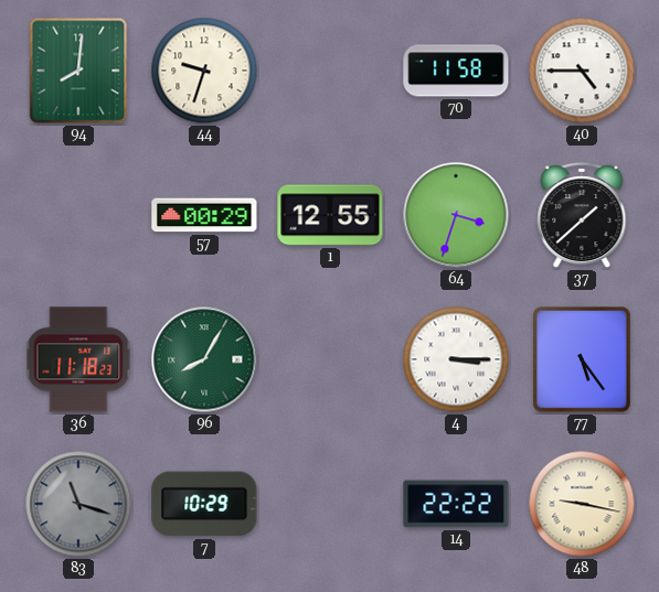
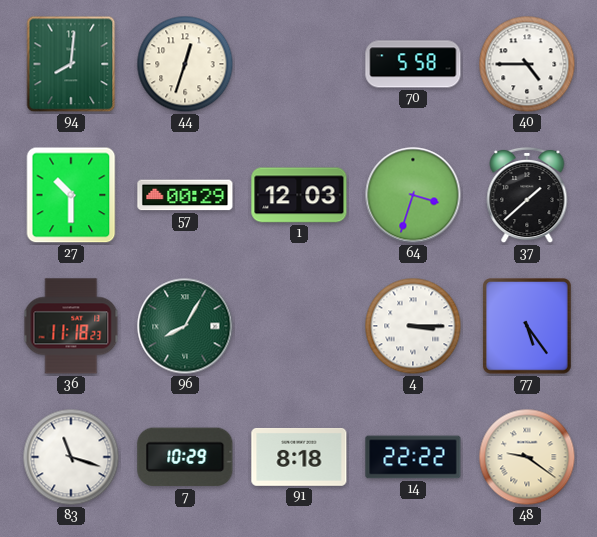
44: 9:33 -> 12:33 (185, 64)
70: 11:58 -> 5:58 (413, 64)
27: none -> 10:30 (71, 195)
1: 12:55 -> 12:03 (299, 195)
83 dial: grey -> white (71, 457)
91: none -> 8:18 (299, 457)
48: 9:17 -> 9:21 (527, 457)
